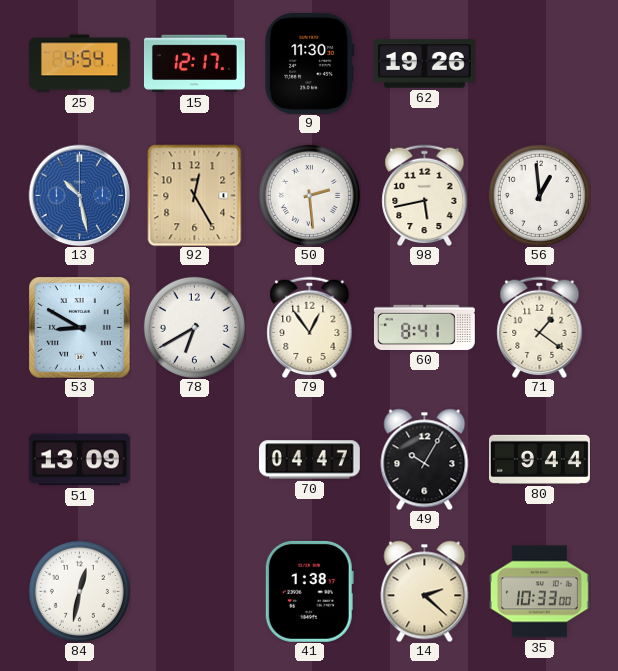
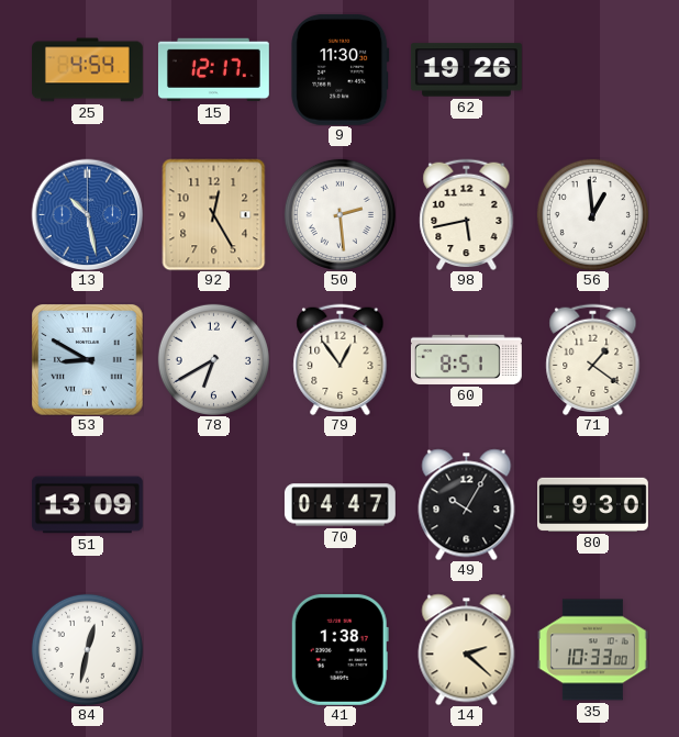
60: 8:41 -> 8:51 (466, 359)
80: 9:44 -> 9:30 (593, 504)
